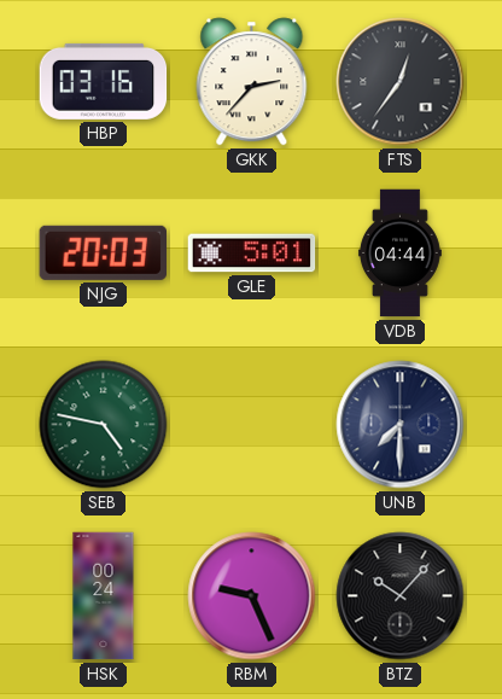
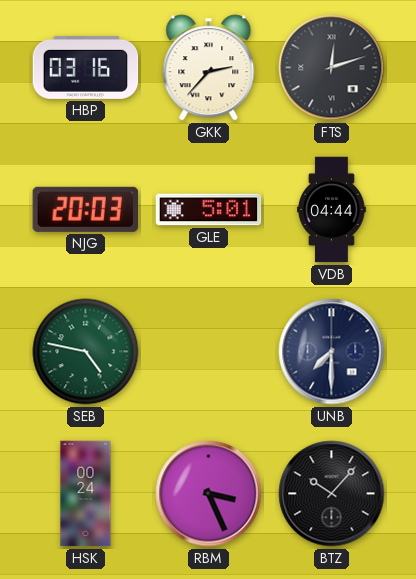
FTS: 12:36 -> 12:12 (332, 68)
RBM: 9:26 -> 3:26 (209, 494)
